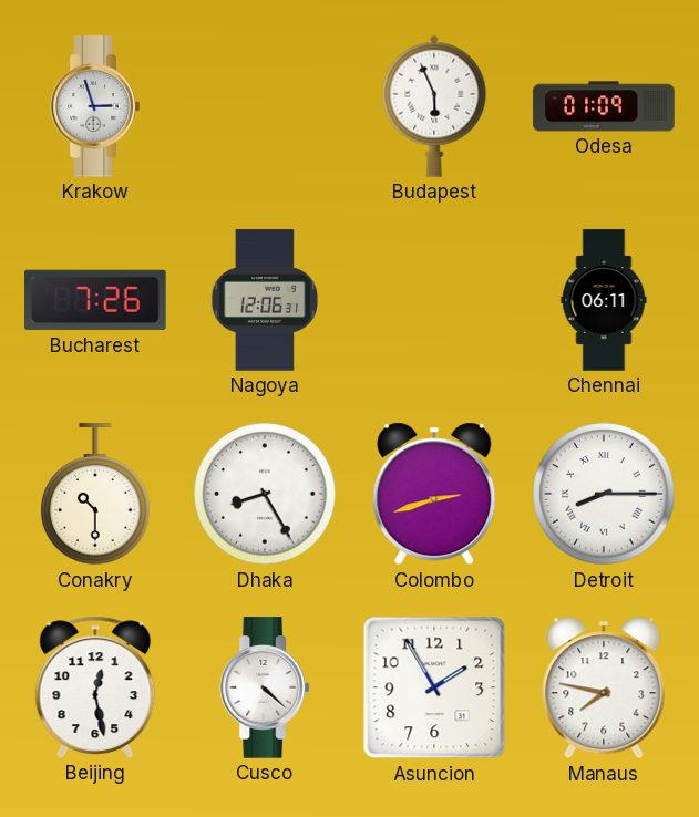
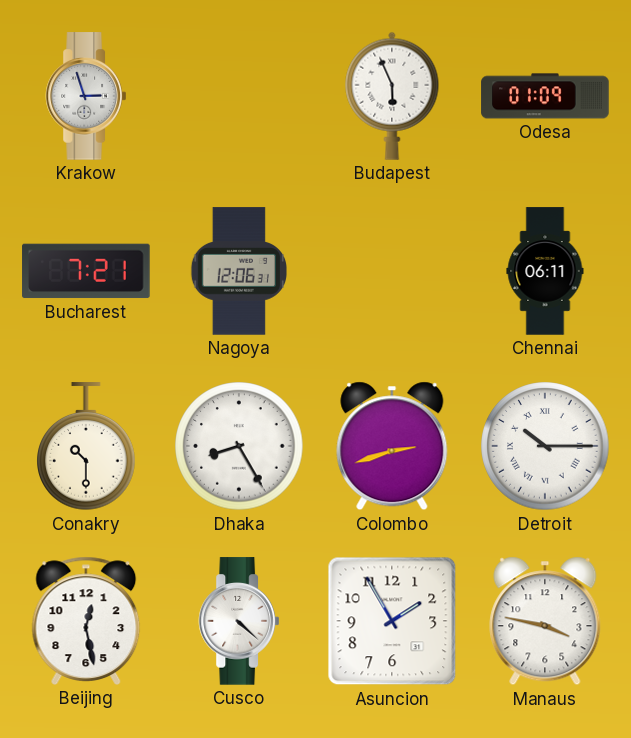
Bucharest: 7:26 -> 7:21 (86, 271)
Detroit: 8:15 -> 10:15 (545, 446)
Manaus: 7:47 -> 3:47 (545, 621)
